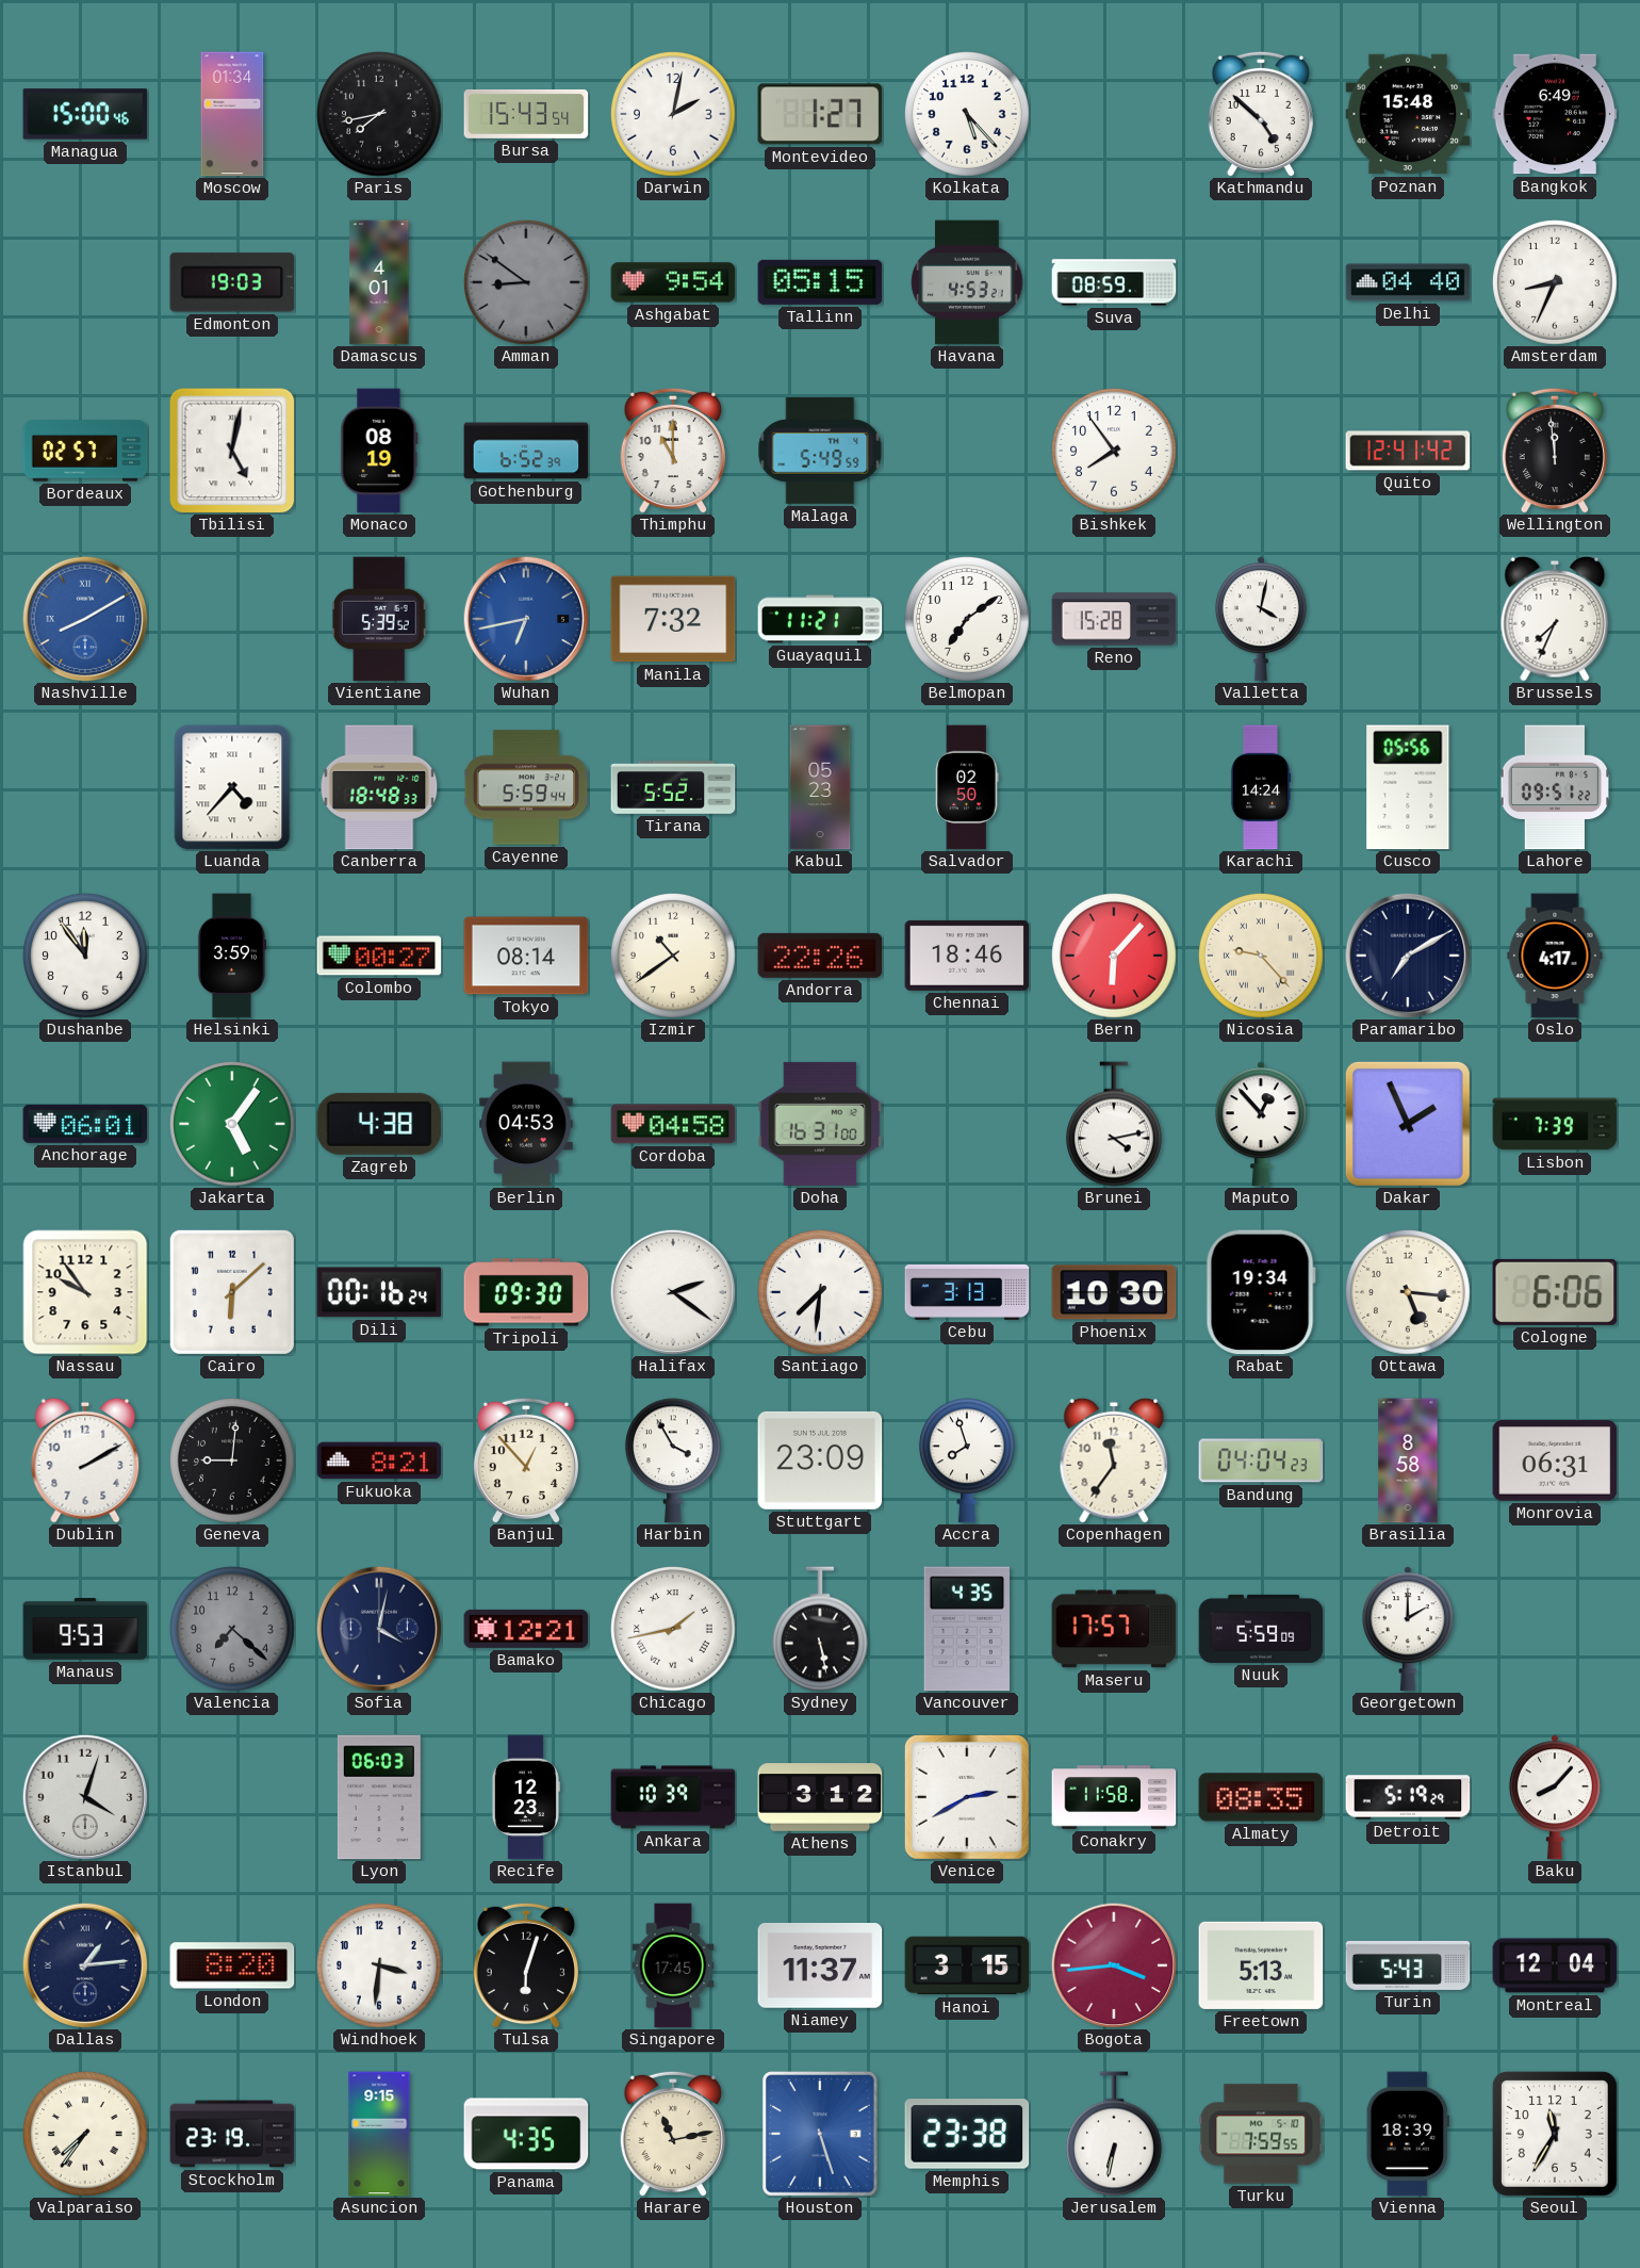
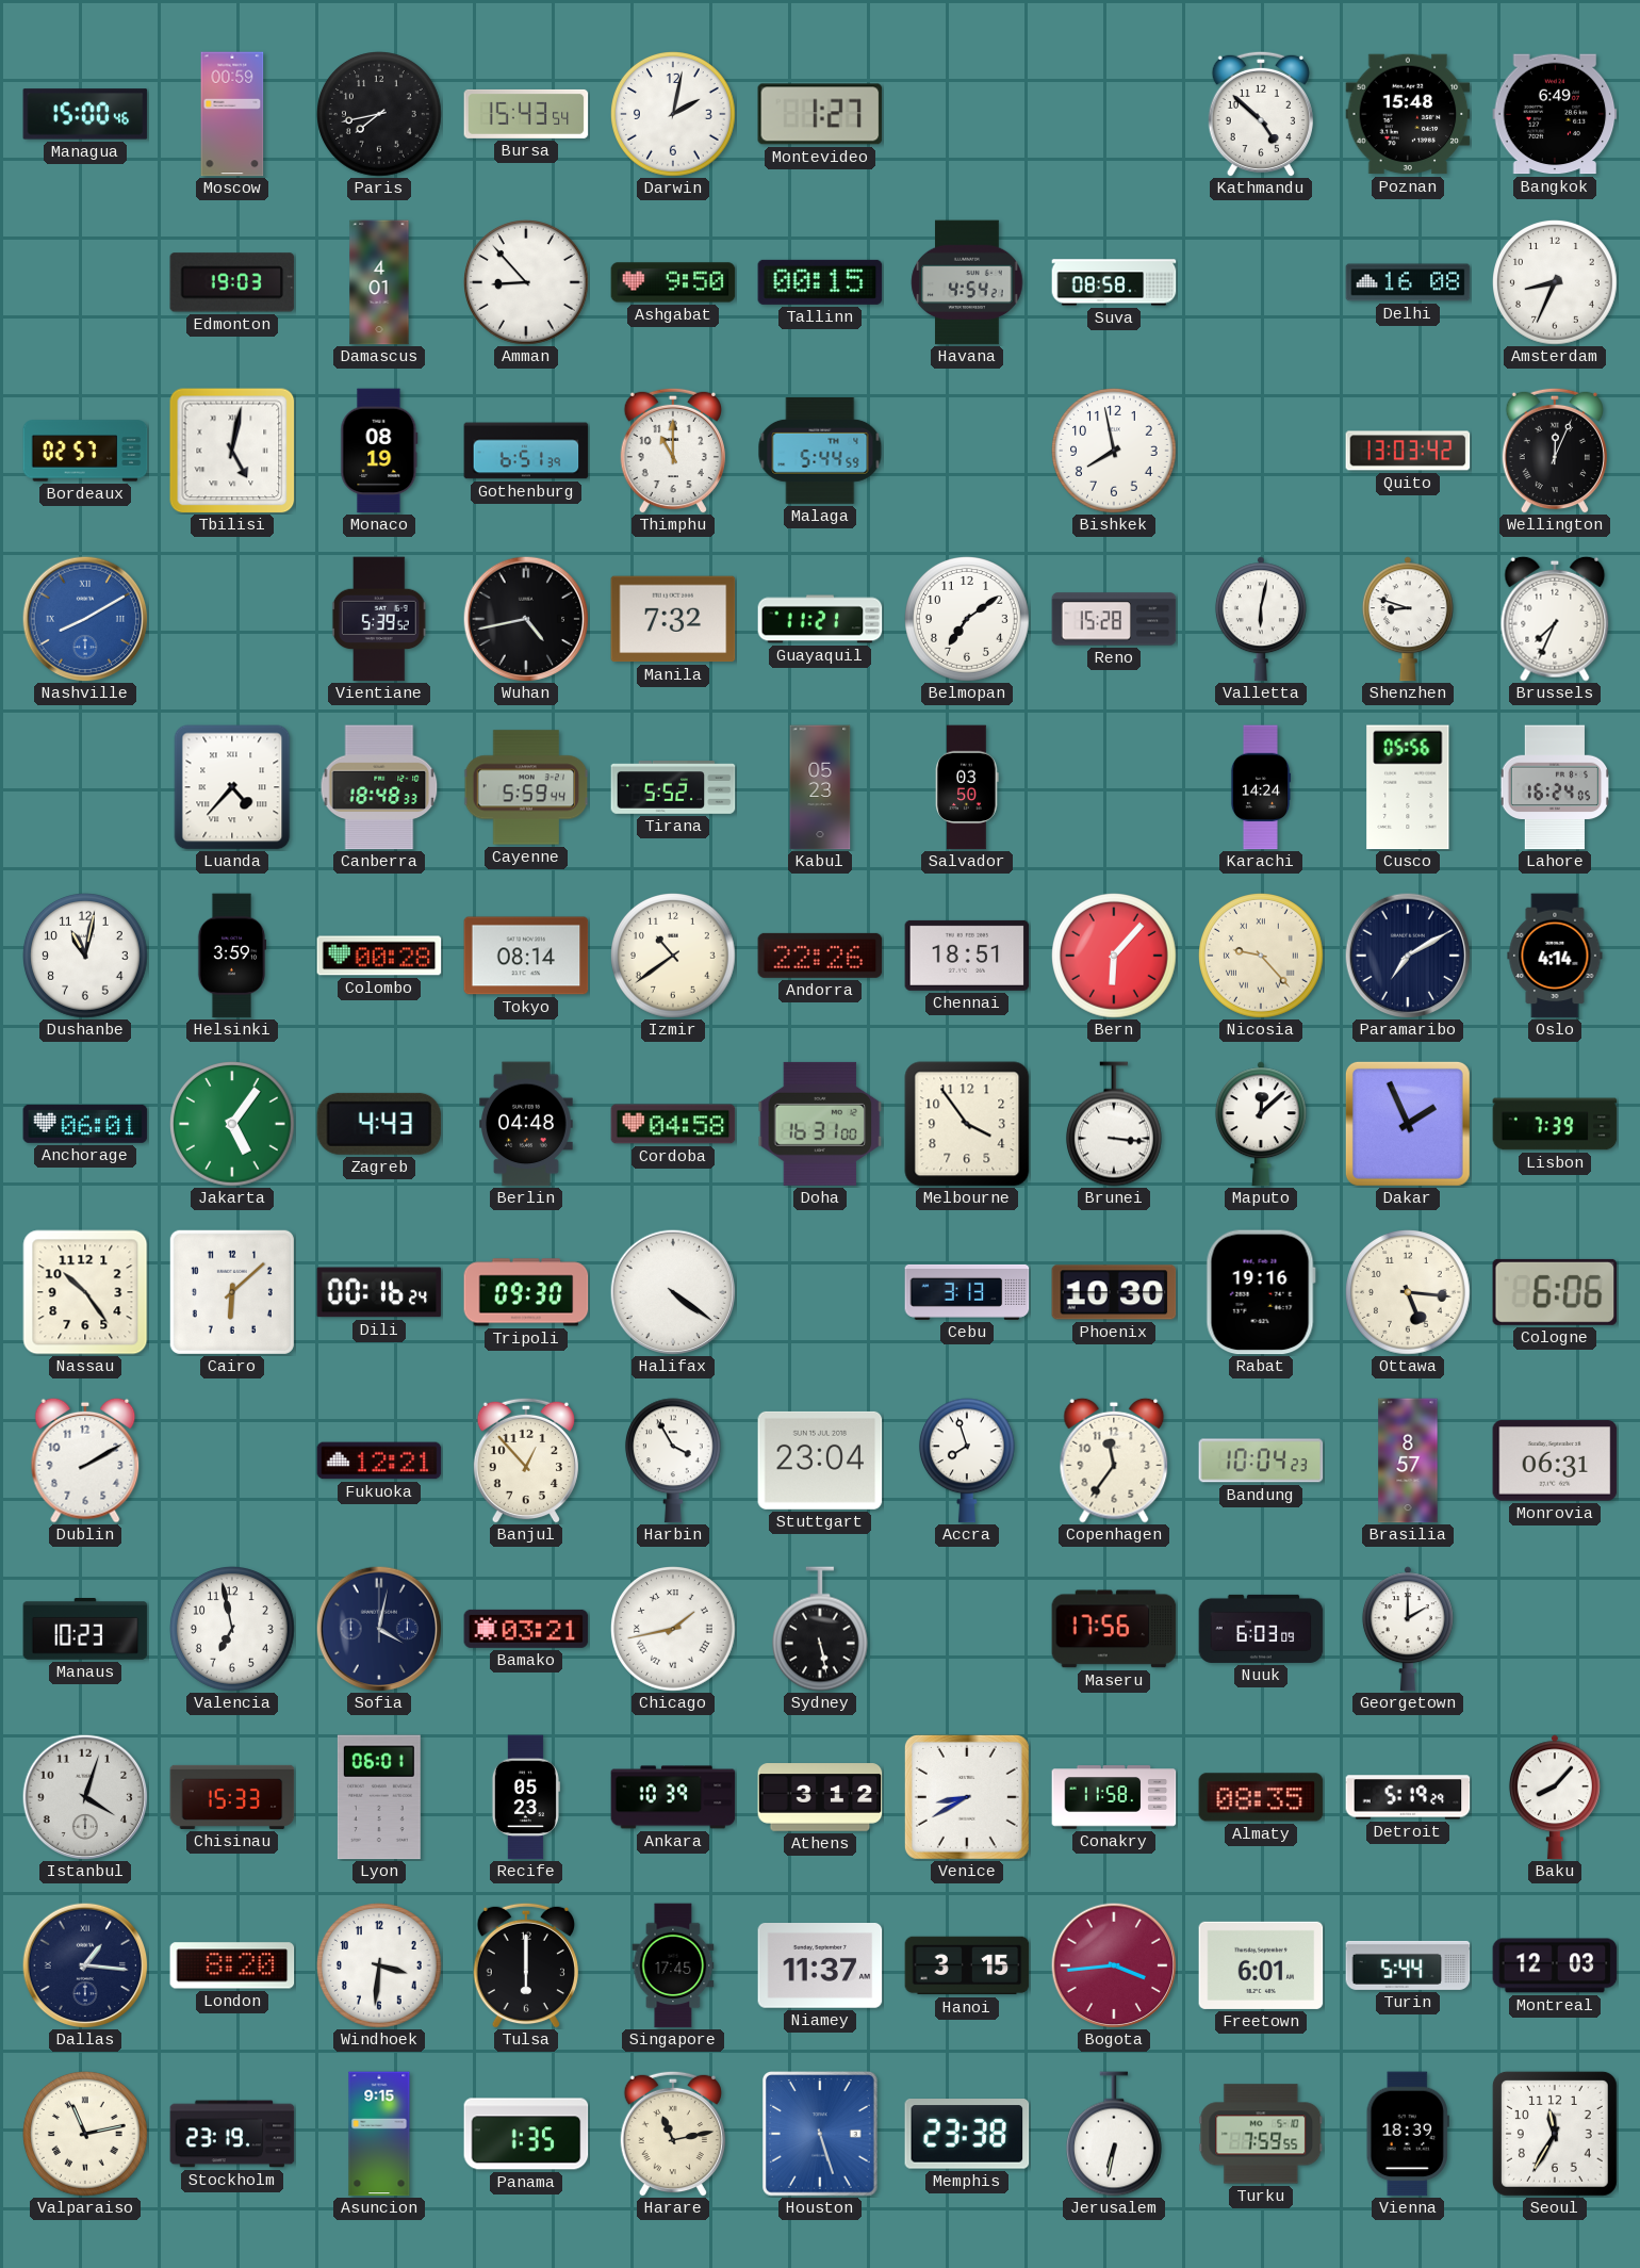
Moscow: 01:34 -> 00:59 (232, 114)
Kolkata: 5:23 -> none (968, 115)
Amman: 8:51 -> 8:53 (527, 283)
Amman dial: grey -> white (527, 283)
Ashgabat: 9:54 -> 9:50 (673, 282)
Tallinn: 05:15 -> 00:15 (820, 282)
Havana: 4:53 -> 4:54 (967, 282)
Suva: 08:59 -> 08:58 (1114, 282)
Delhi: 04:40 -> 16:08 (1408, 282)
Gothenburg: 6:52 -> 6:51 (526, 451)
Malaga: 5:49 -> 5:44 (820, 451)
Bishkek: 7:54 -> 7:58 (1115, 452)
Quito: 12:41 -> 13:03 (1408, 451)
Wellington: 11:59 -> 12:04 (1555, 451)
Wuhan: 6:43 -> 4:43 (526, 619)
Wuhan dial: blue -> black (526, 619)
Valletta: 4:02 -> 6:02 (1261, 619)
Shenzhen: none -> 8:48 (1408, 619)
Salvador: 02:50 -> 03:50 (967, 787)
Lahore: 09:51 -> 16:24 (1555, 787)
Dushanbe: 11:54 -> 11:02 (86, 957)
Colombo: 00:27 -> 00:28 (379, 956)
Chennai: 18:46 -> 18:51 (967, 956)
Oslo: 4:17 -> 4:14 (1555, 956)
Zagreb: 4:38 -> 4:43 (379, 1124)
Berlin: 04:53 -> 04:48 (526, 1124)
Melbourne: none -> 3:54 (967, 1124)
Brunei: 4:13 -> 3:16 (1114, 1124)
Maputo: 12:53 -> 12:08 (1261, 1124)
Nassau: 9:54 -> 10:24 (85, 1292)
Halifax: 2:21 -> 4:21 (673, 1292)
Santiago: 7:31 -> none (821, 1293)
Rabat: 19:34 -> 19:16 (1261, 1292)
Geneva: 9:01 -> none (233, 1462)
Fukuoka: 8:21 -> 12:21 (379, 1461)
Stuttgart: 23:09 -> 23:04 (820, 1461)
Bandung: 04:04 -> 10:04 (1261, 1461)
Brasilia: 8:58 -> 8:57 (1408, 1461)
Manaus: 9:53 -> 10:23 (85, 1630)
Valencia: 7:22 -> 6:58 (233, 1630)
Valencia dial: grey -> white (233, 1630)
Bamako: 12:21 -> 03:21 (526, 1629)
Vancouver: 4:35 -> none (967, 1629)
Maseru: 17:57 -> 17:56 (1114, 1629)
Nuuk: 5:59 -> 6:03 (1261, 1629)
Chisinau: none -> 15:33 (232, 1797)
Lyon: 06:03 -> 06:01 (379, 1797)
Recife: 12:23 -> 05:23 (525, 1797)
Venice: 2:40 -> 8:40 (967, 1797)
Dallas: 1:14 -> 1:16 (85, 1965)
Tulsa: 6:03 -> 6:00 (526, 1965)
Freetown: 5:13 -> 6:01 (1261, 1965)
Turin: 5:43 -> 5:44 (1408, 1965)
Montreal: 12:04 -> 12:03 (1555, 1965)
Valparaiso: 7:36 -> 11:13 (86, 2135)
Panama: 4:35 -> 1:35 (526, 2134)
